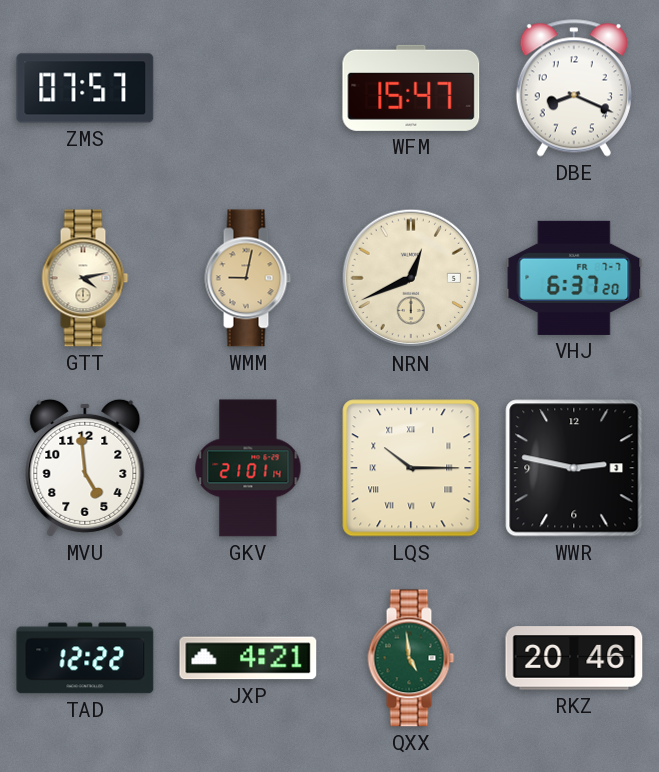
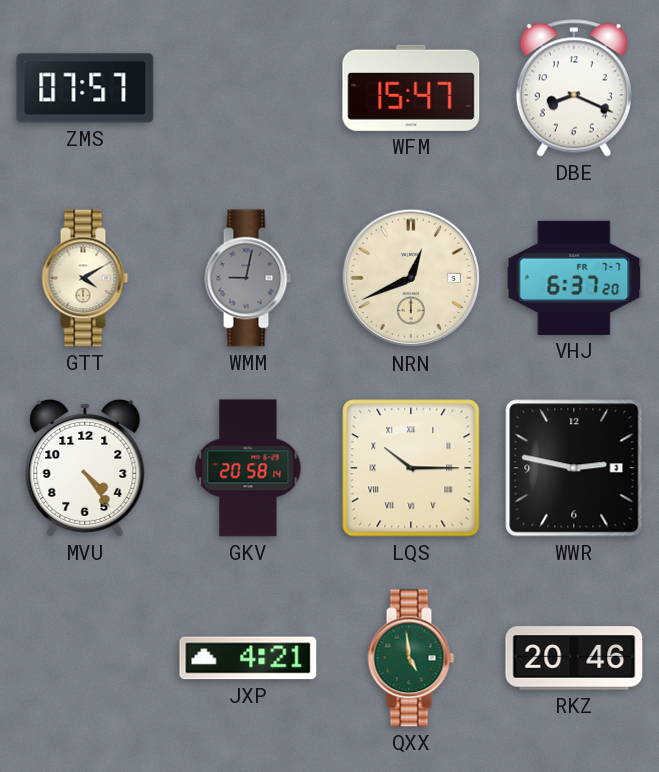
GTT: 4:13 -> 4:10 (85, 278)
WMM dial: champagne -> grey (248, 278)
MVU: 4:59 -> 4:24 (85, 468)
GKV: 21:01 -> 20:58 (248, 468)
TAD: 12:22 -> none (85, 658)
